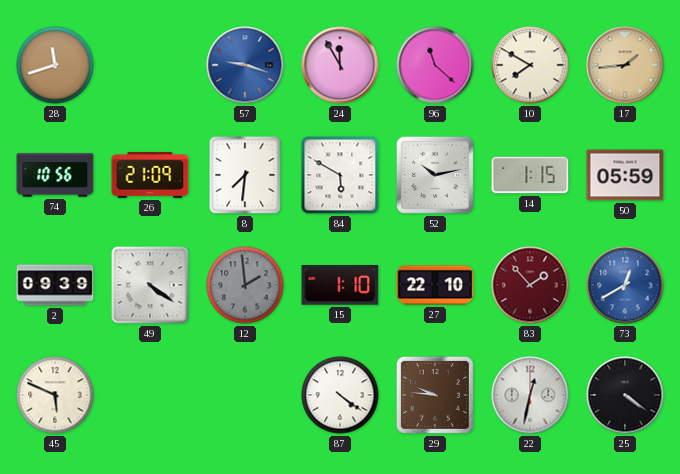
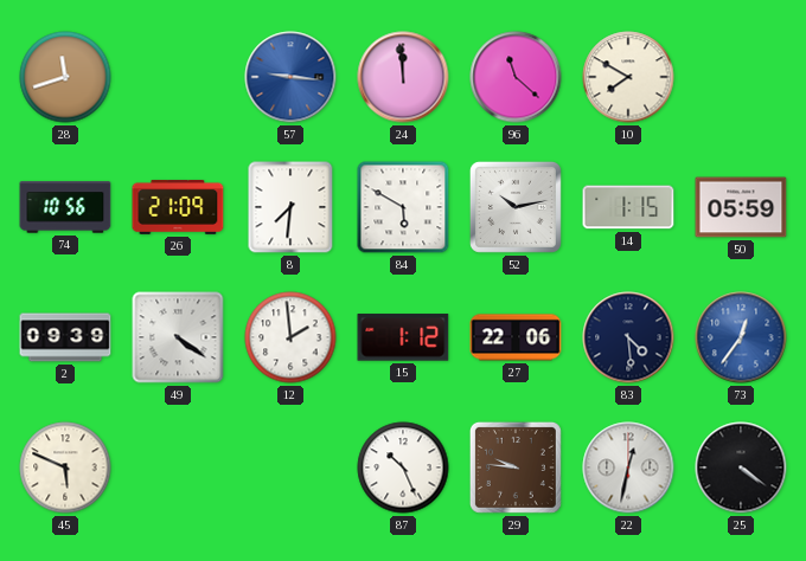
57: 9:18 -> 9:16 (290, 77)
24: 11:55 -> 11:59 (403, 77)
17: 1:44 -> none (625, 65)
12 dial: grey -> white (290, 337)
15: 1:10 -> 1:12 (403, 337)
27: 22:10 -> 22:06 (516, 337)
83: 1:53 -> 4:29 (628, 337)
83 dial: burgundy -> navy (628, 337)
73: 12:40 -> 12:36 (741, 337)
87: 4:21 -> 10:26 (403, 468)
